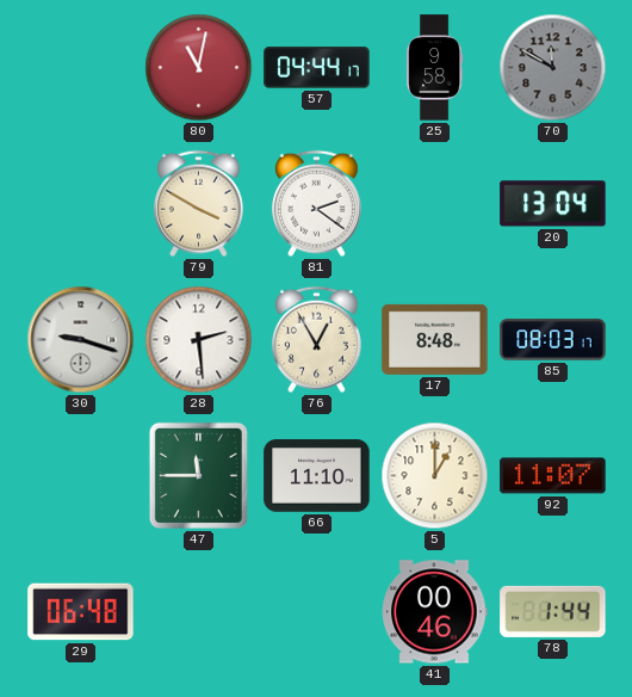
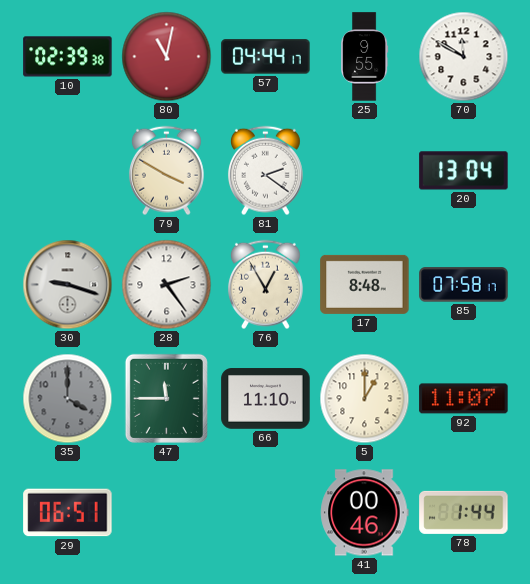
10: none -> 02:39 (68, 57)
25: 9:58 -> 9:55 (364, 57)
70 dial: grey -> white (464, 57)
28: 2:29 -> 2:24 (167, 285)
85: 08:03 -> 07:58 (464, 285)
35: none -> 4:00 (68, 399)
29: 06:48 -> 06:51 (68, 513)
